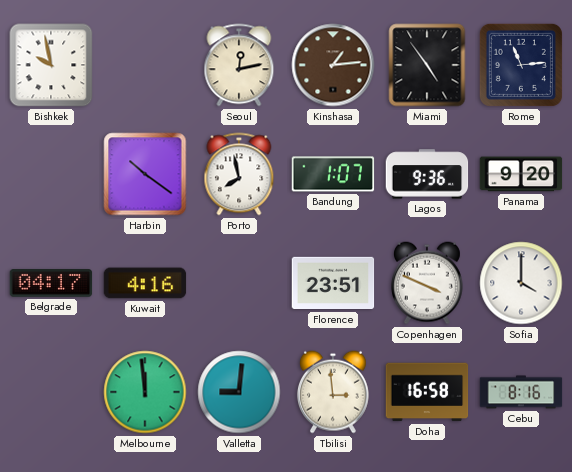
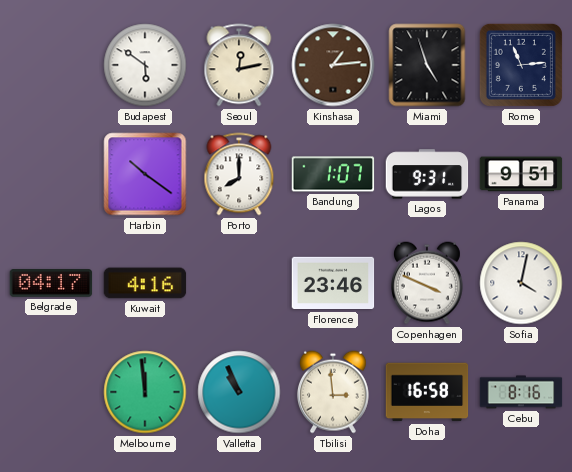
Bishkek: 9:58 -> none (51, 65)
Budapest: none -> 5:51 (145, 65)
Miami: 4:54 -> 4:57 (427, 65)
Porto: 7:58 -> 8:00 (239, 174)
Lagos: 9:36 -> 9:31 (427, 174)
Panama: 9:20 -> 9:51 (521, 174)
Florence: 23:51 -> 23:46 (333, 283)
Sofia: 4:00 -> 4:02 (521, 283)
Valletta: 9:01 -> 10:56 (239, 392)
